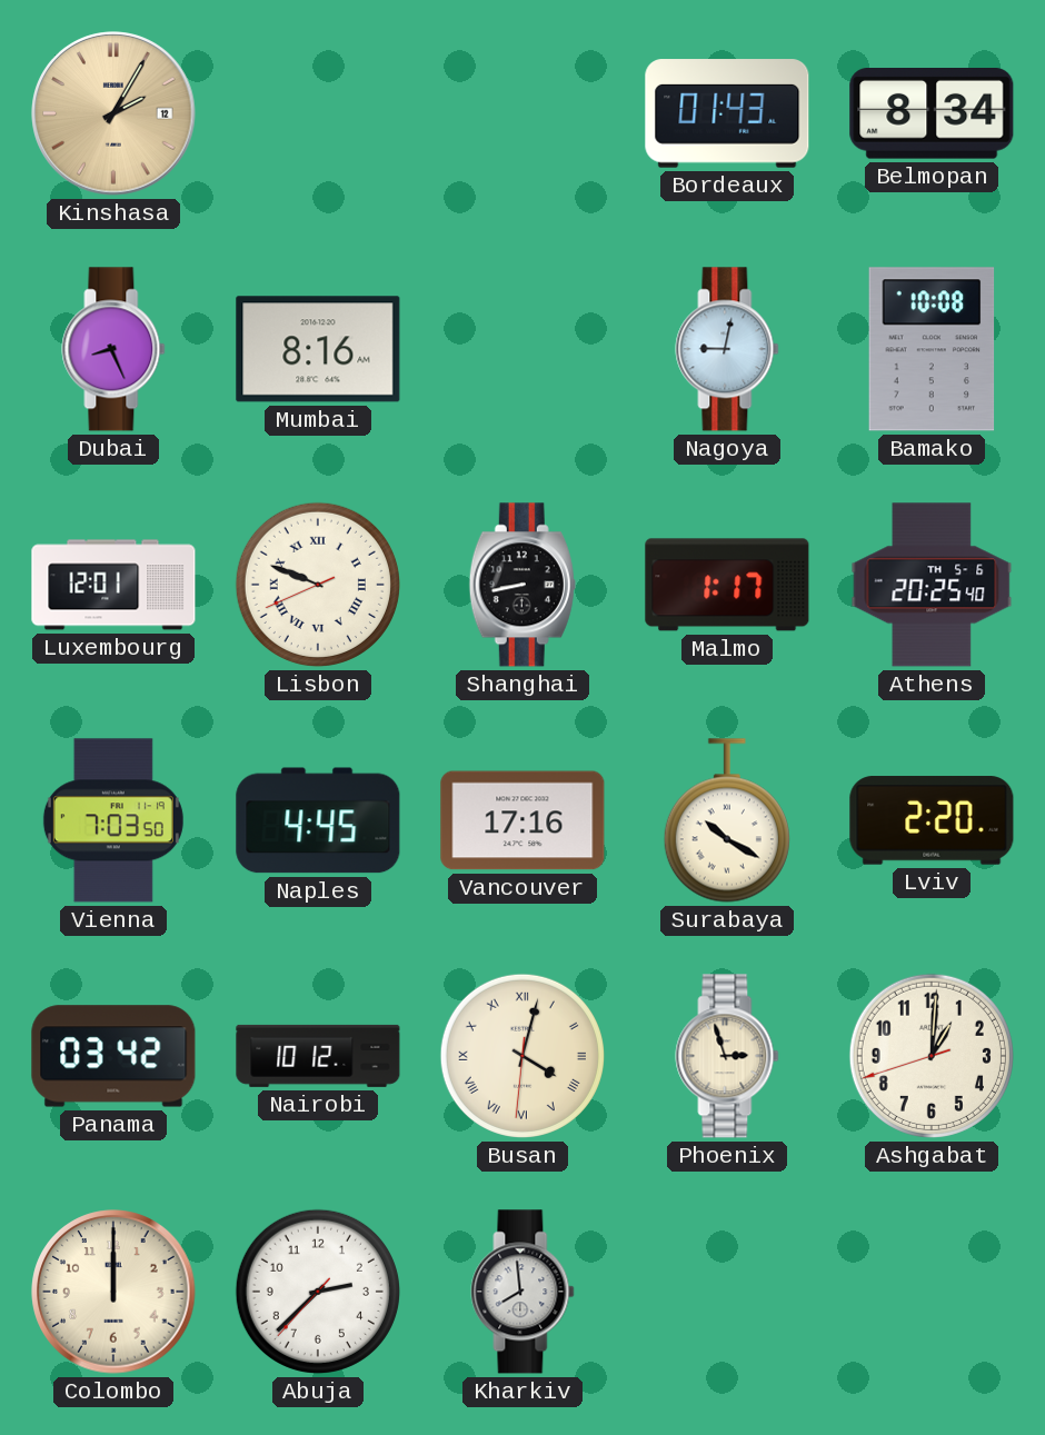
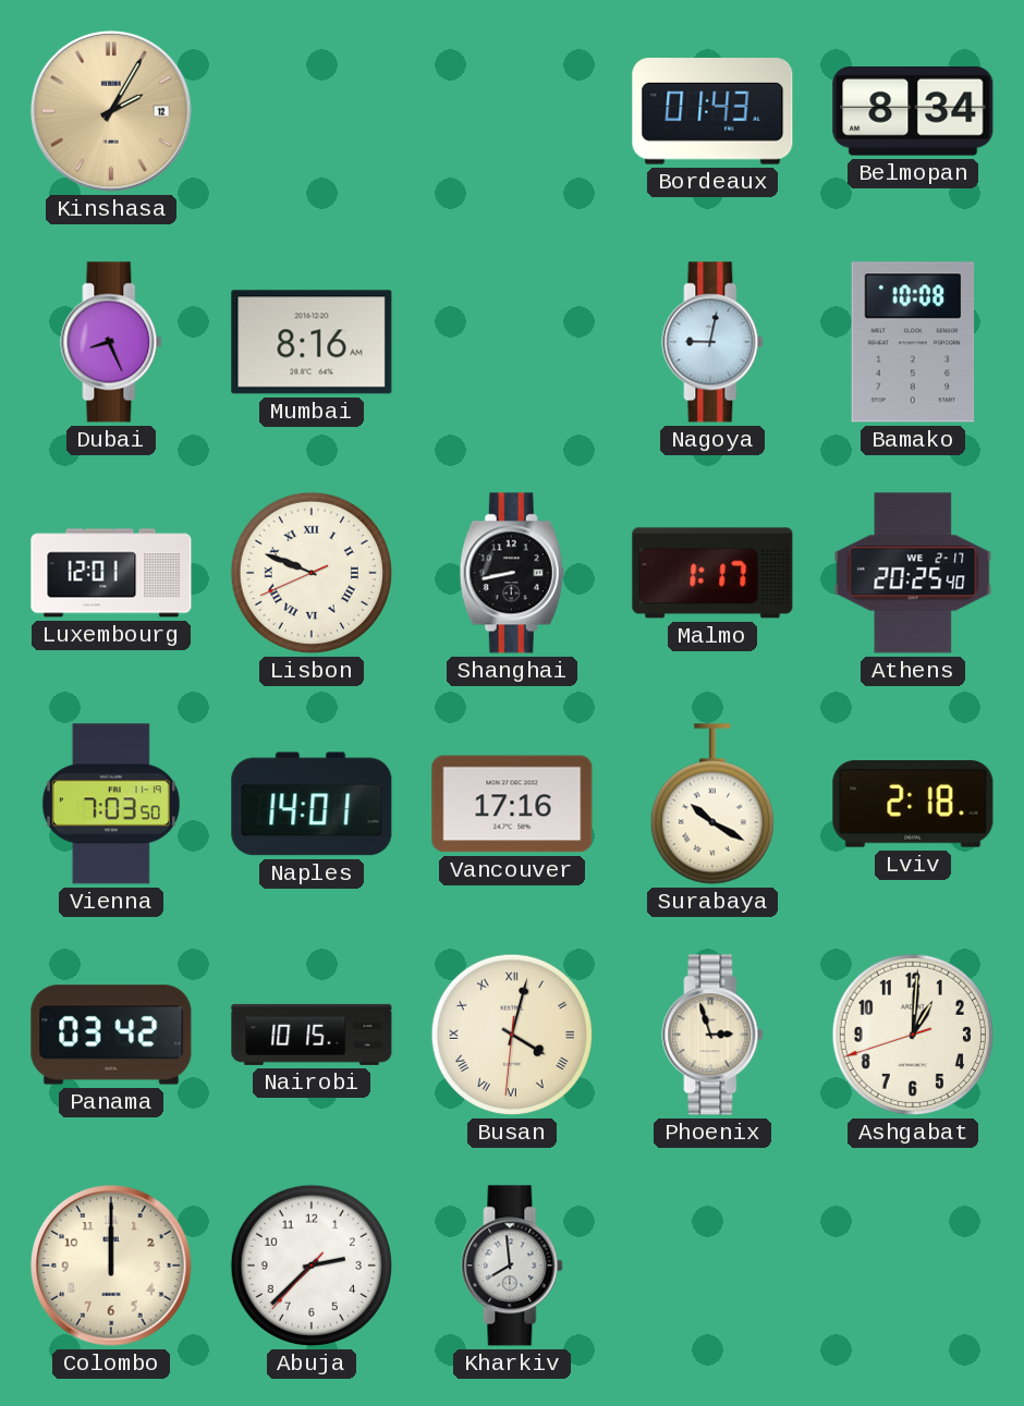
Athens date: TH 5-6 -> WE 2-17 (913, 573)
Naples: 4:45 -> 14:01 (312, 804)
Lviv: 2:20 -> 2:18 (913, 804)
Nairobi: 10:12 -> 10:15 (312, 1035)
